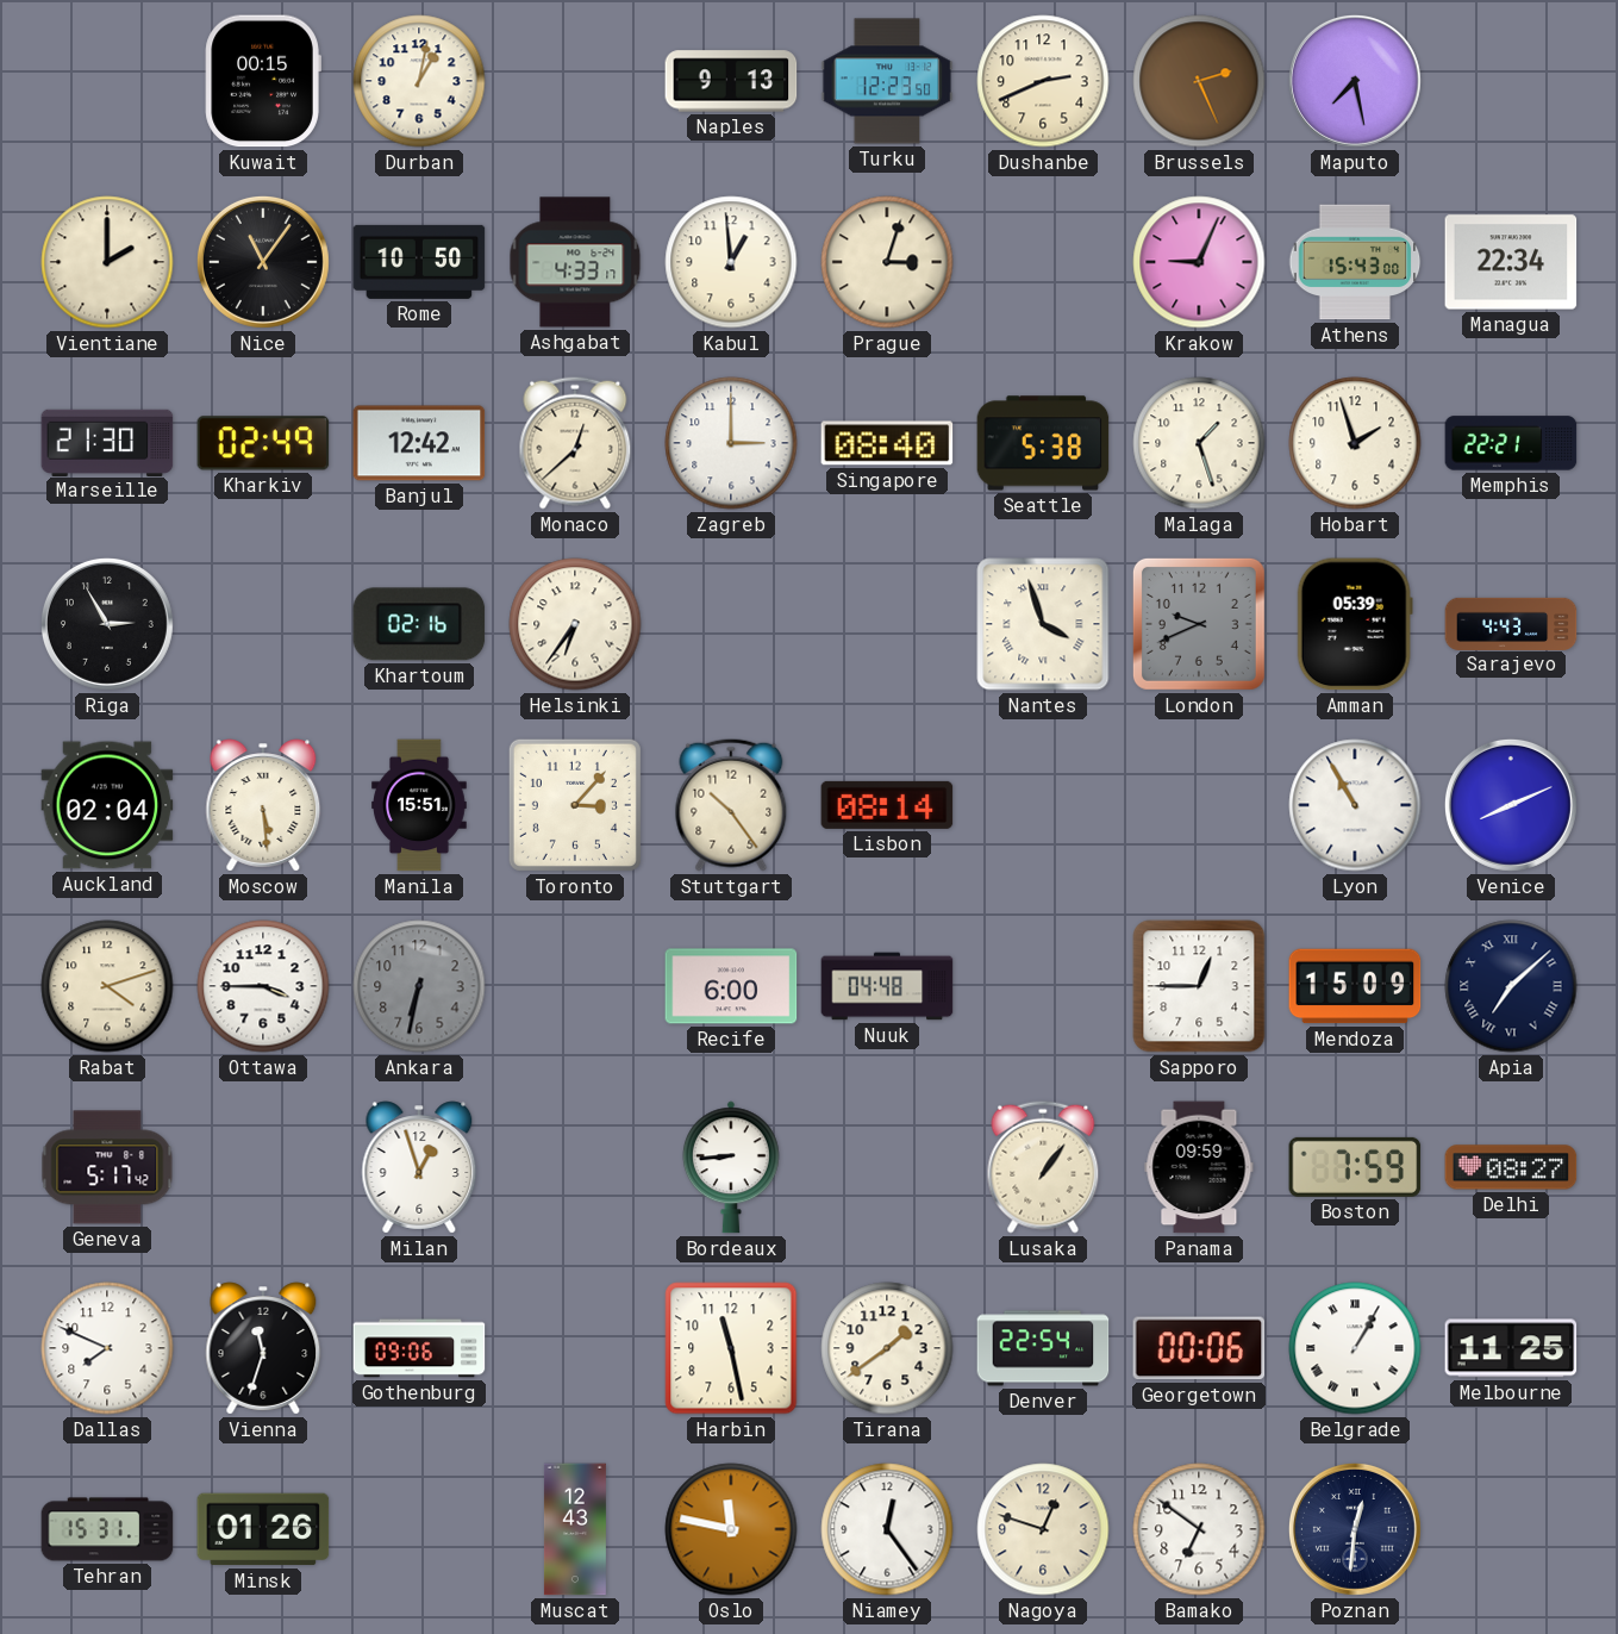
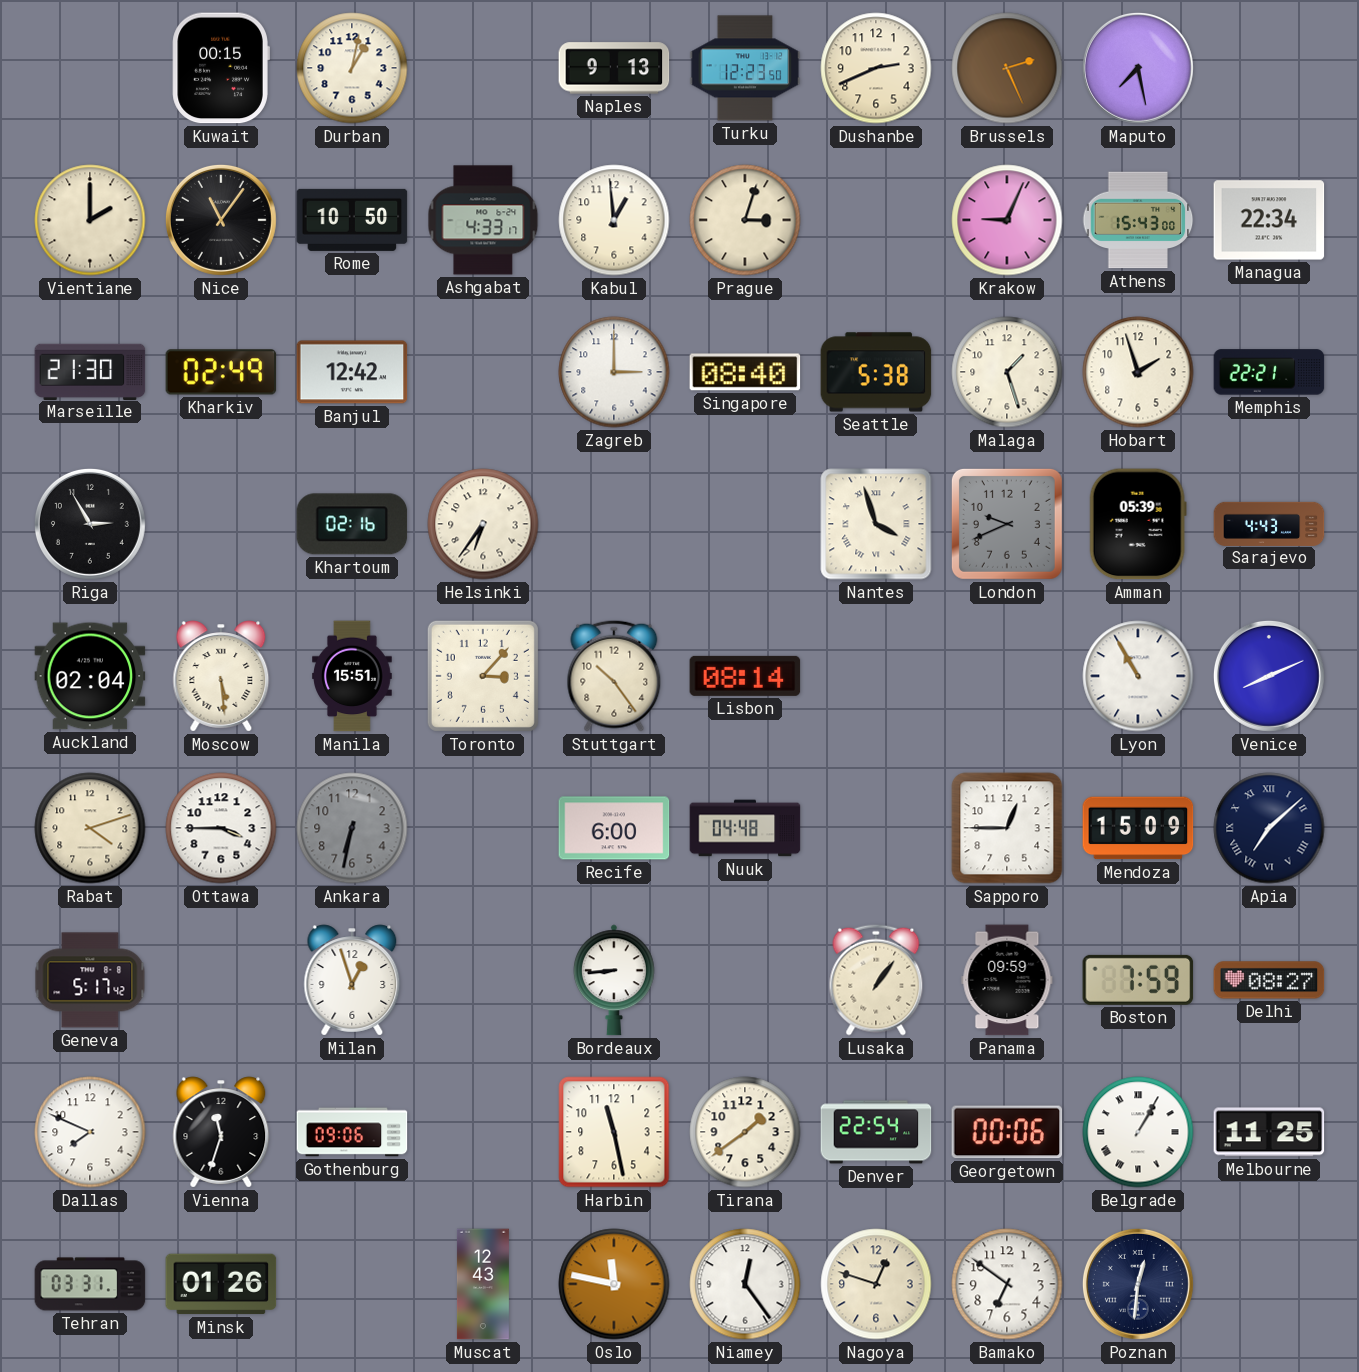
Monaco: 12:38 -> none (575, 443)
Tehran: 15:31 -> 03:31 (90, 1284)
